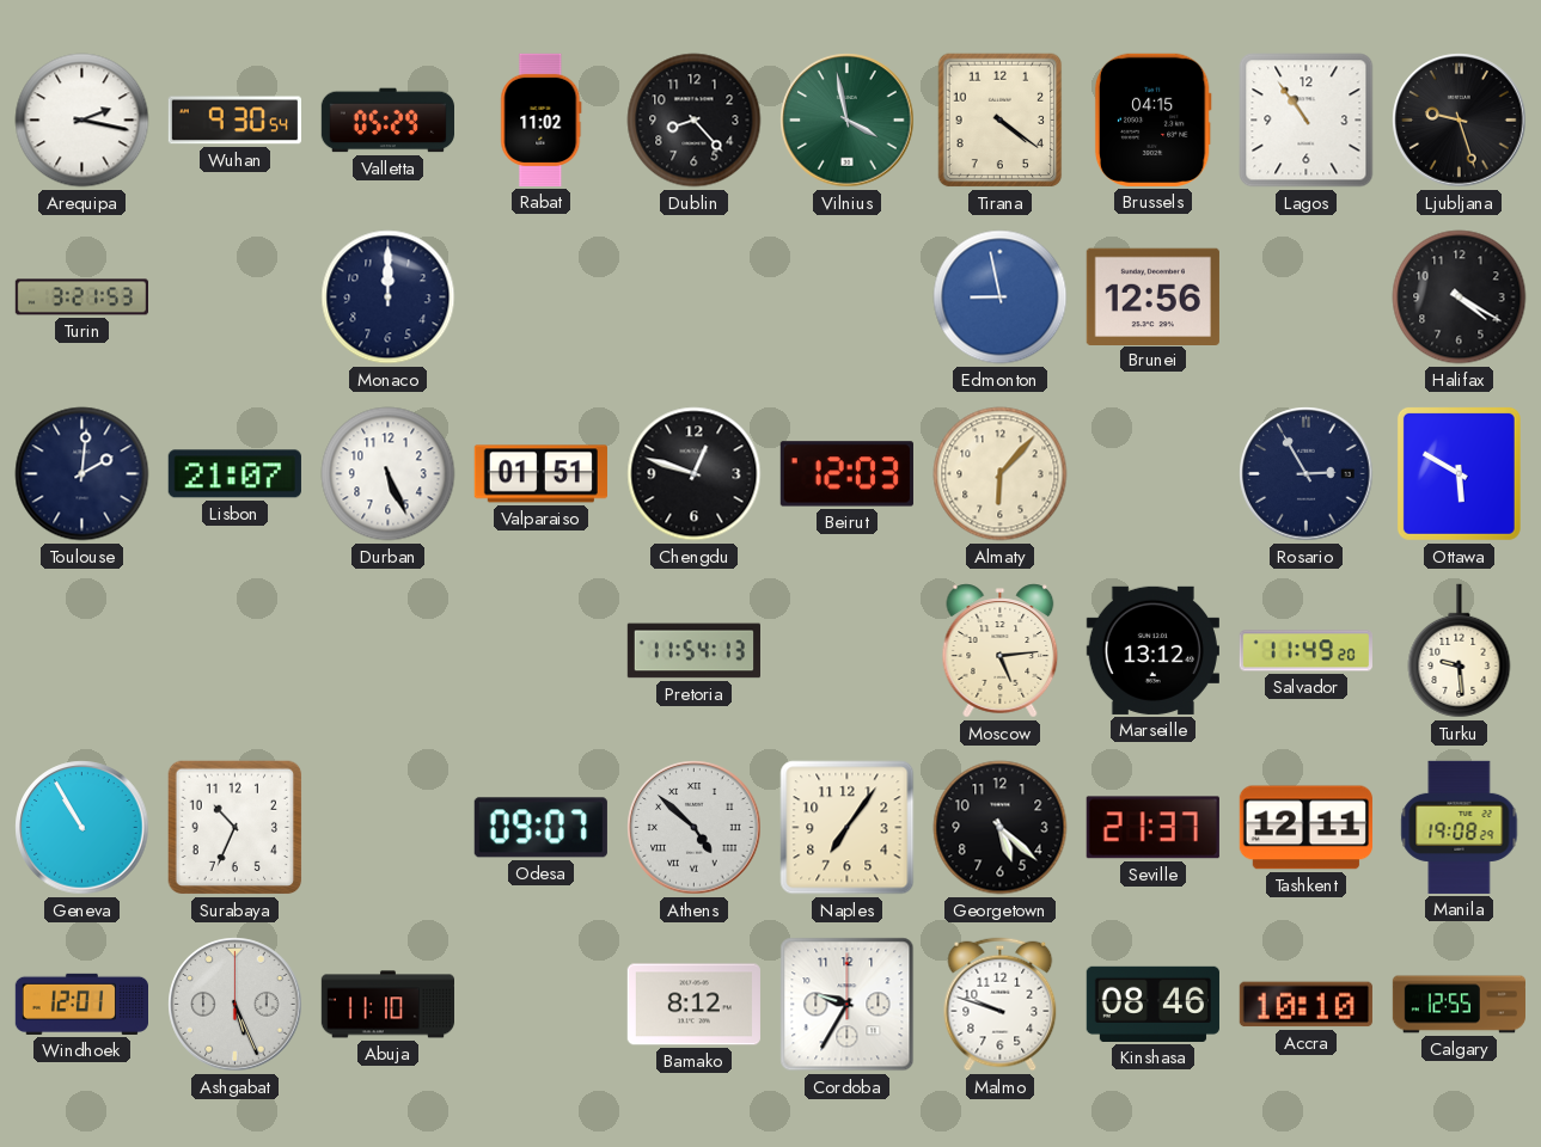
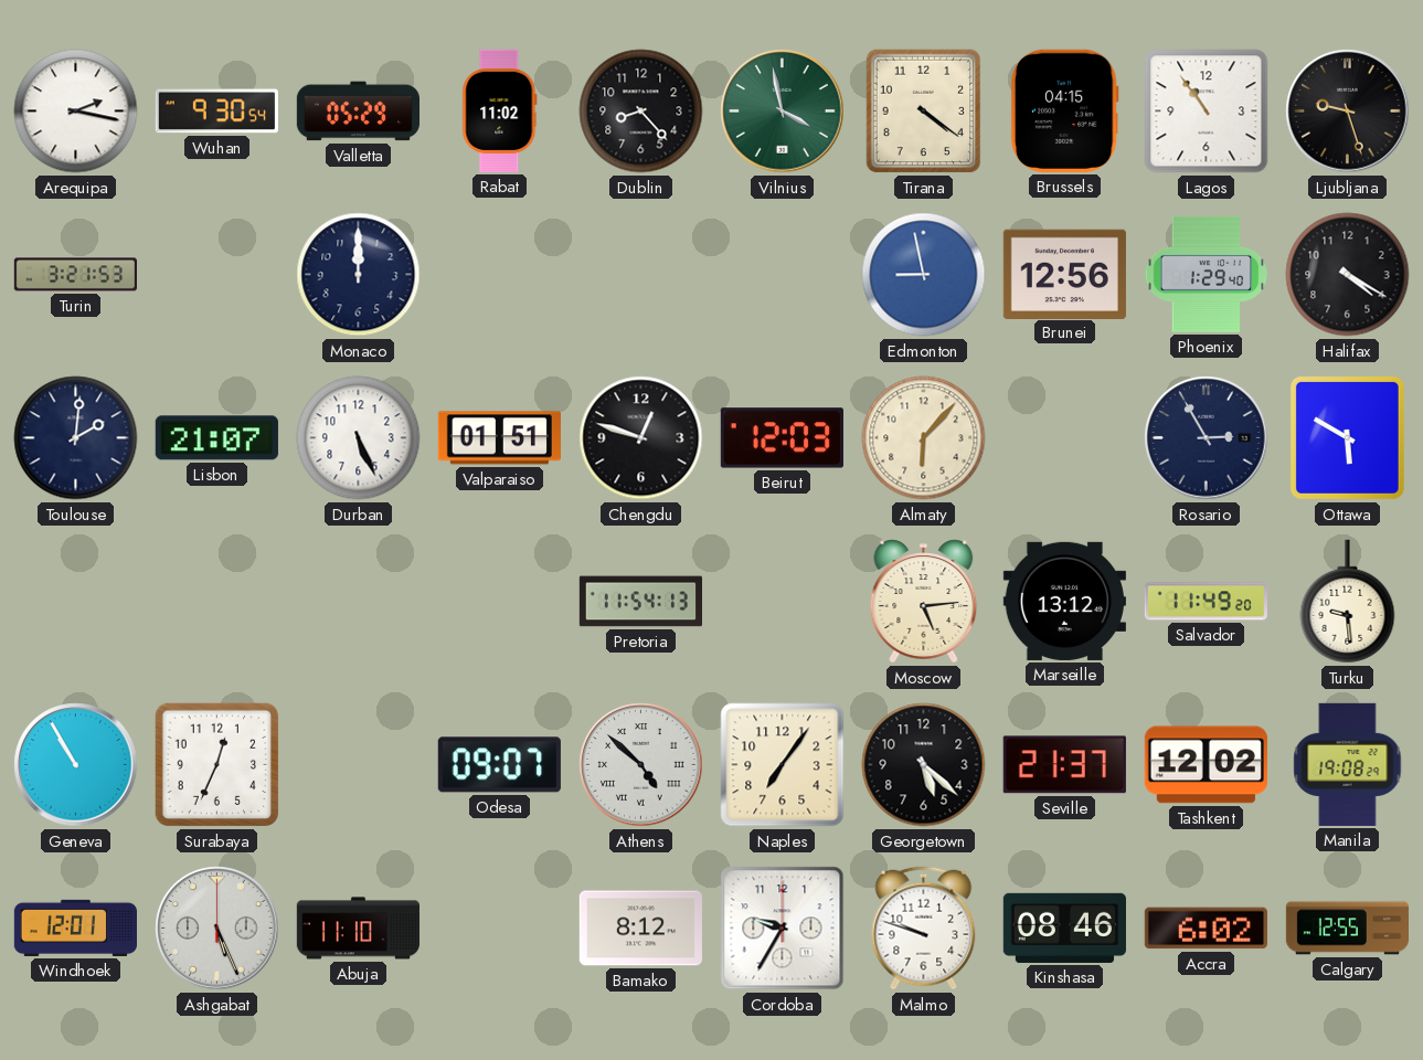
Phoenix: none -> 1:29 (1207, 274)
Surabaya: 10:34 -> 12:34 (217, 765)
Tashkent: 12:11 -> 12:02 (1206, 765)
Accra: 10:10 -> 6:02 (1206, 929)
